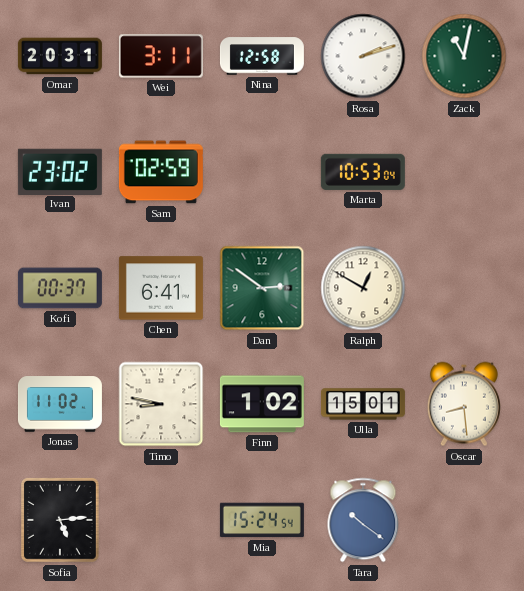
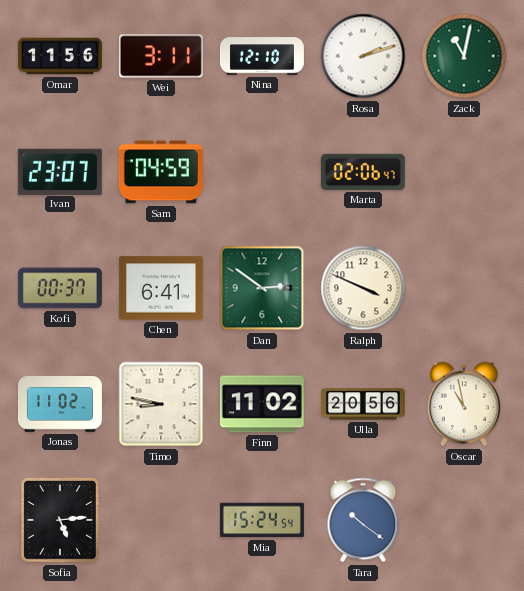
Omar: 20:31 -> 11:56 (60, 56)
Nina: 12:58 -> 12:10 (262, 56)
Ivan: 23:02 -> 23:07 (60, 171)
Sam: 02:59 -> 04:59 (161, 172)
Marta: 10:53 -> 02:06 (363, 172)
Ralph: 12:50 -> 3:49 (363, 288)
Finn: 1:02 -> 11:02 (262, 404)
Ulla: 15:01 -> 20:56 (363, 404)
Oscar: 8:29 -> 10:58 (464, 404)
